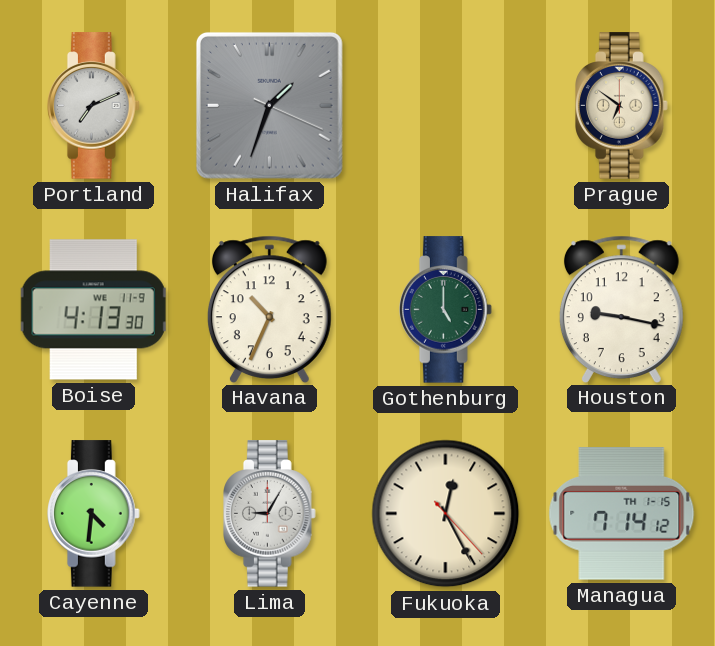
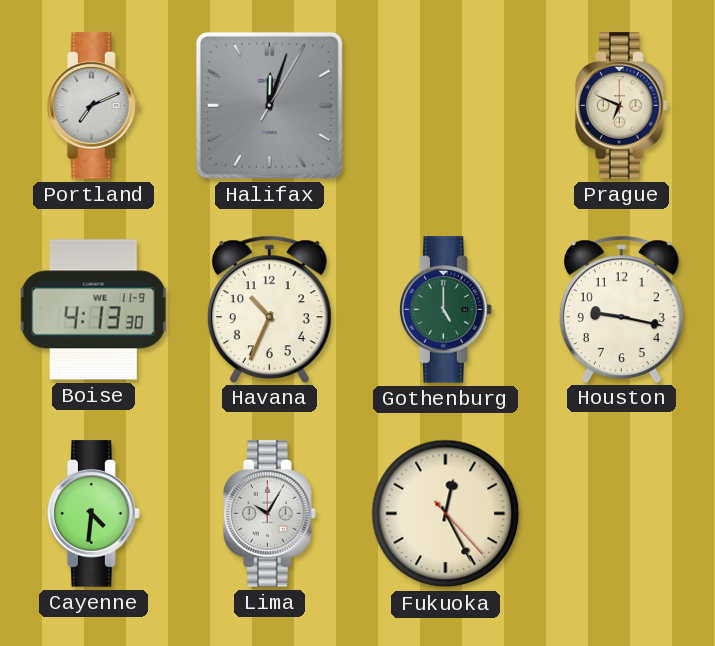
Halifax: 1:33 -> 12:03 (269, 105)
Prague: 6:51 -> 6:49 (622, 106)
Lima: 9:05 -> 10:05 (270, 514)
Managua: 7:14 -> none (622, 514)
